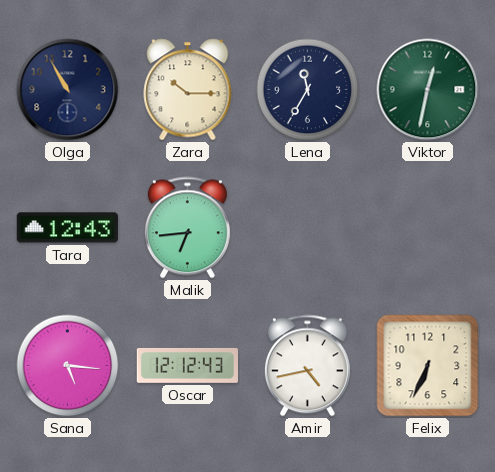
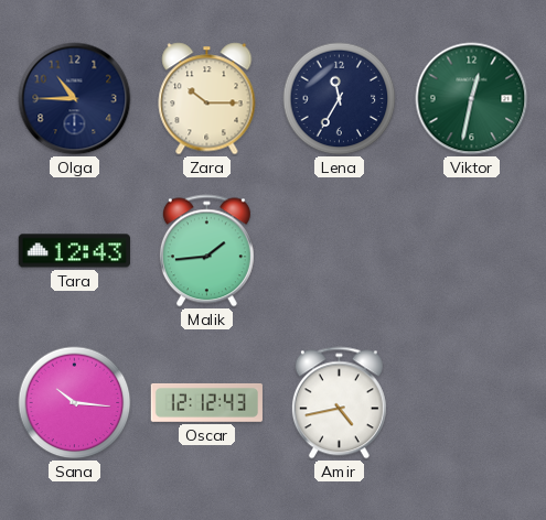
Olga: 10:55 -> 10:45 (75, 99)
Malik: 6:44 -> 1:44 (206, 251)
Sana: 5:16 -> 10:16 (75, 403)
Felix: 6:34 -> none (428, 366)
